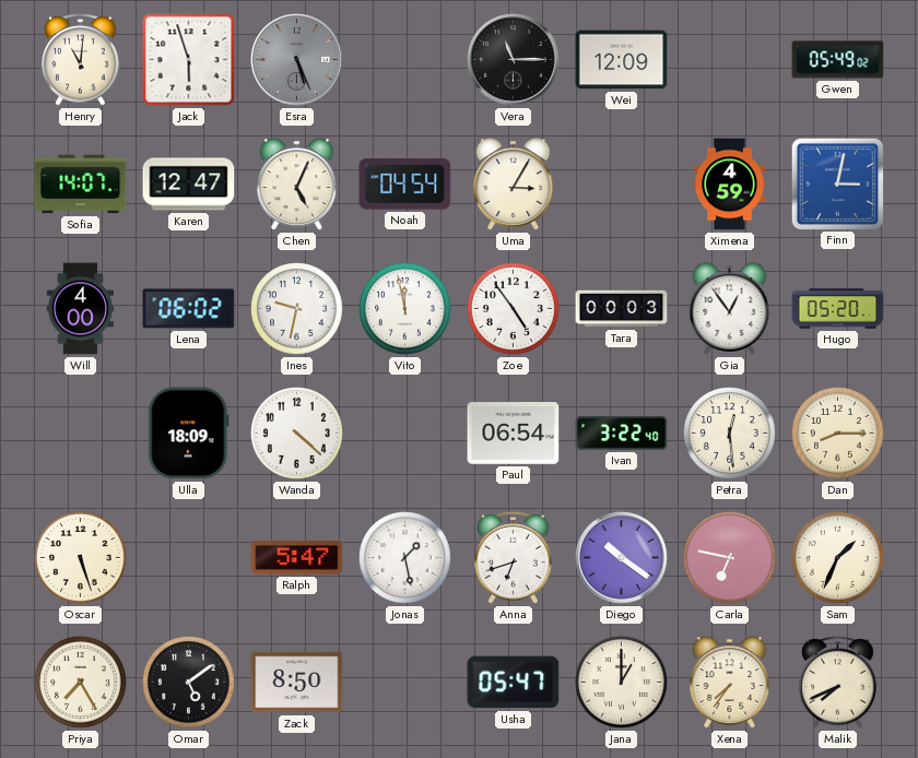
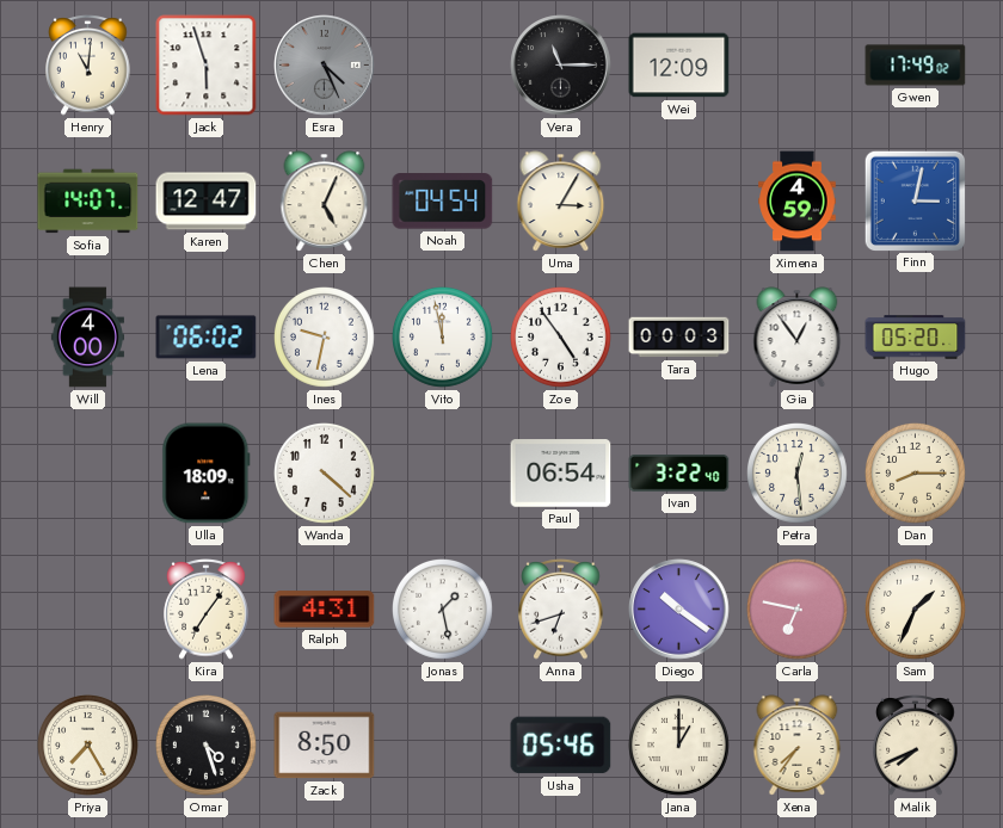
Esra: 5:26 -> 4:26 (325, 66)
Gwen: 05:49 -> 17:49 (916, 66)
Oscar: 5:27 -> none (81, 558)
Kira: none -> 7:06 (207, 610)
Ralph: 5:47 -> 4:31 (325, 610)
Omar: 5:09 -> 4:27 (207, 746)
Usha: 05:47 -> 05:46 (561, 746)
